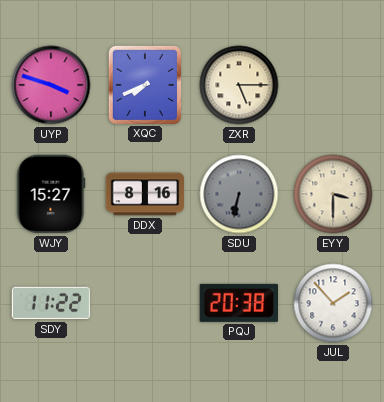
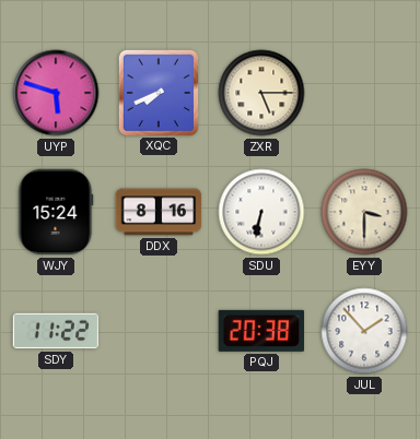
UYP: 3:48 -> 5:48 (56, 93)
WJY: 15:27 -> 15:24 (56, 212)
SDU dial: grey -> white (261, 212)
